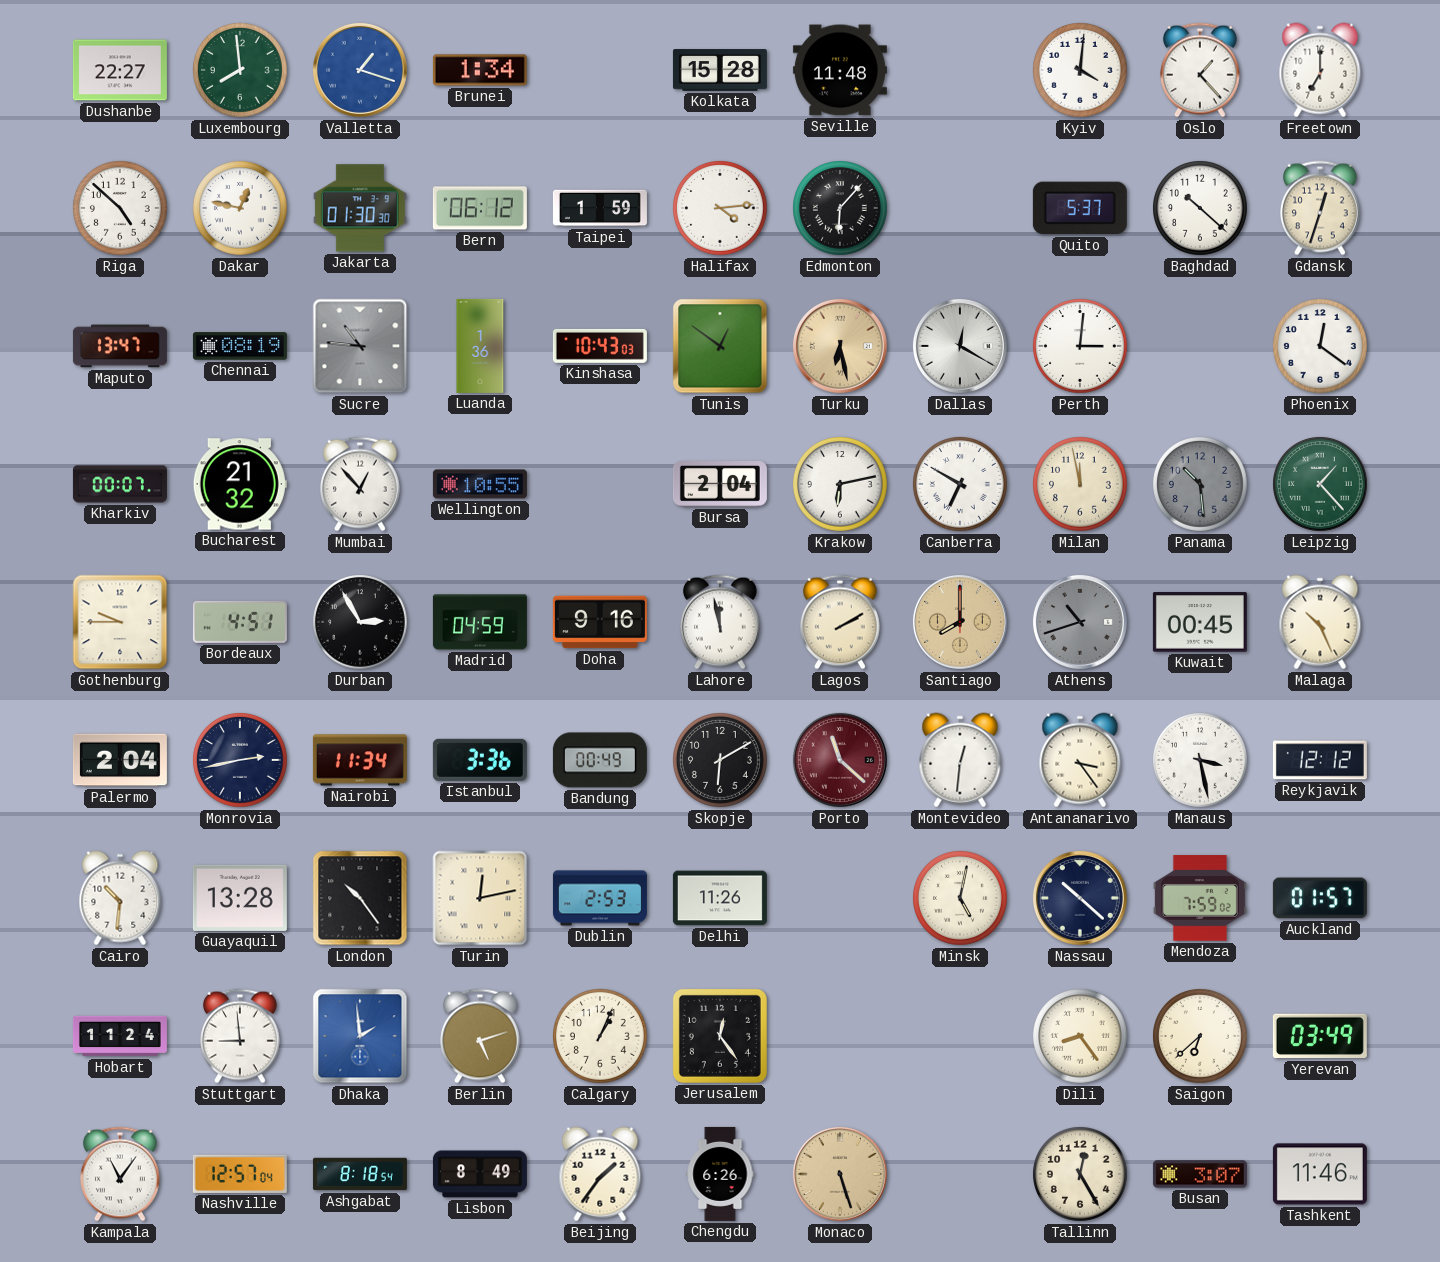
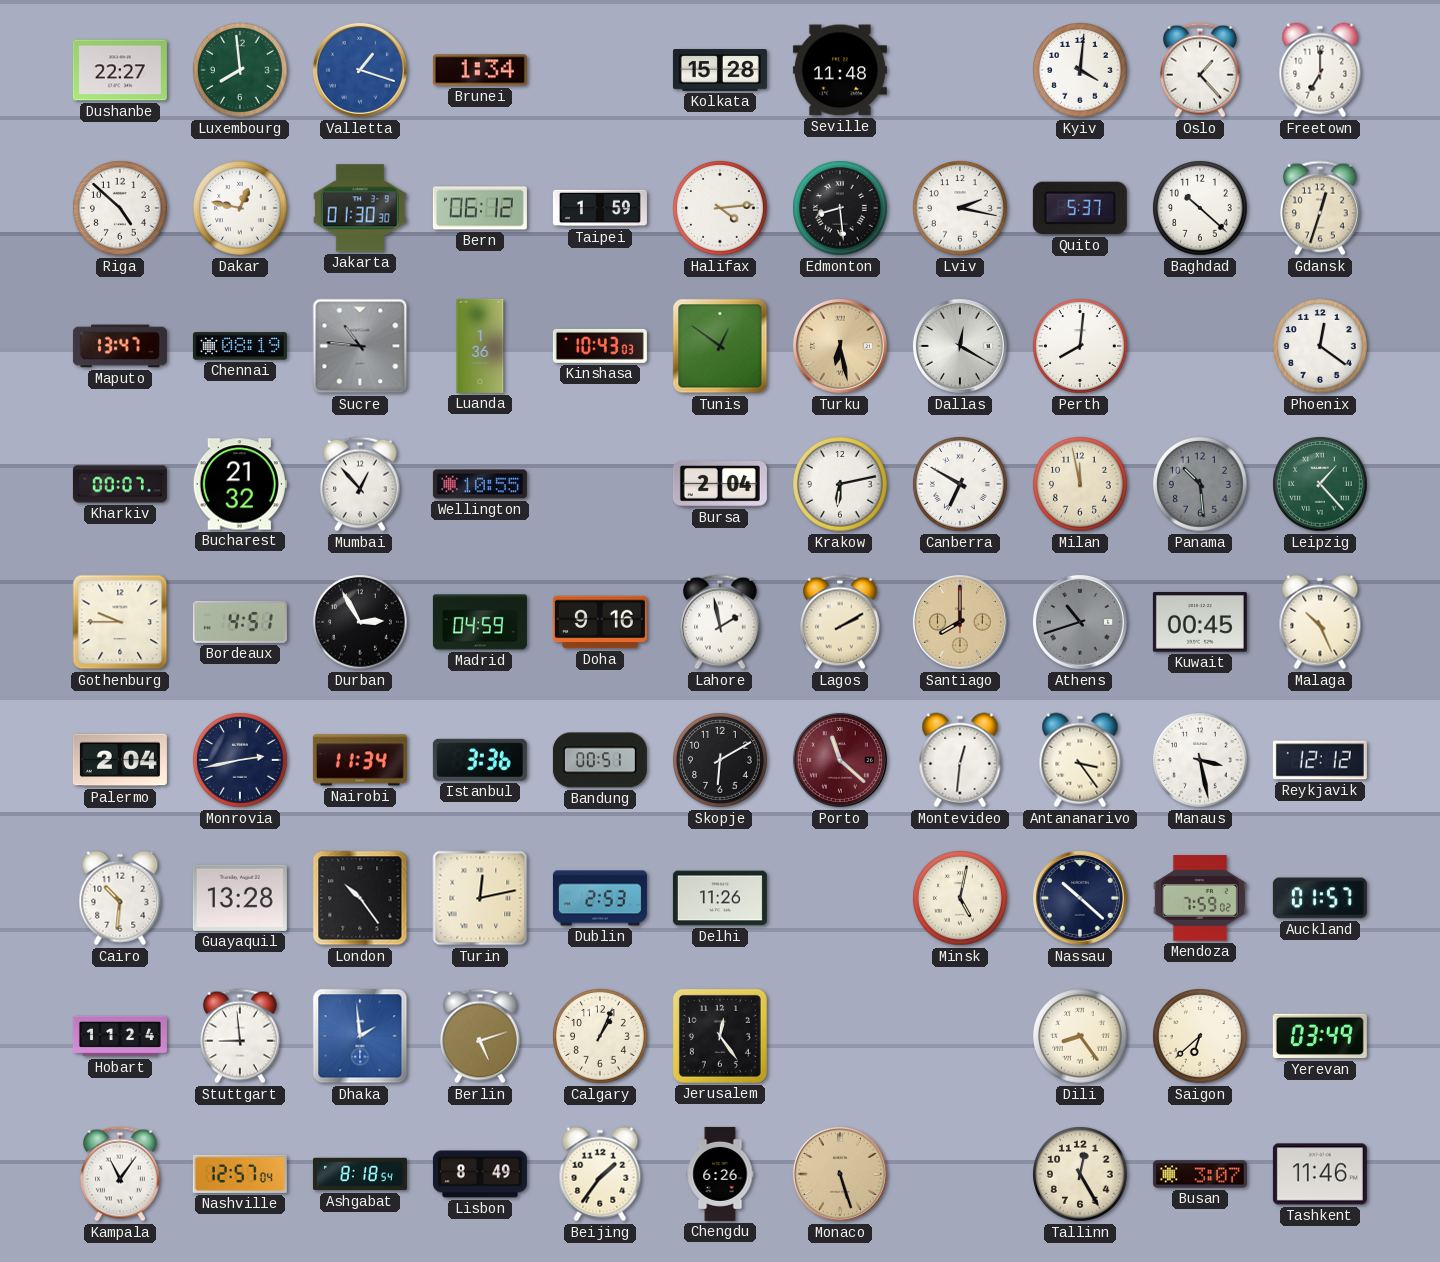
Edmonton: 6:07 -> 8:29 (841, 209)
Lviv: none -> 2:17 (961, 209)
Perth: 3:01 -> 8:01 (1081, 347)
Lahore: 11:58 -> 1:58 (721, 622)
Bandung: 00:49 -> 00:51 (600, 760)
